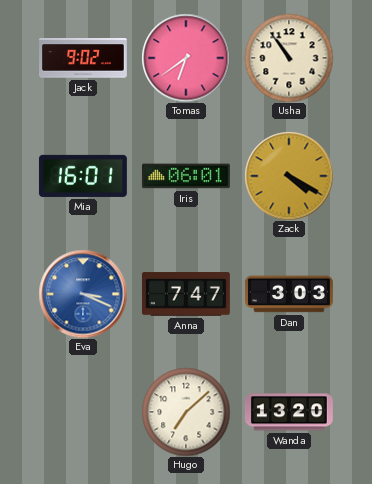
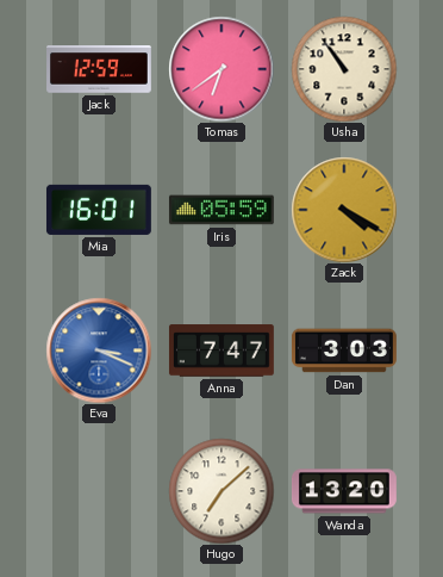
Jack: 9:02 -> 12:59 (100, 69)
Iris: 06:01 -> 05:59 (221, 210)
